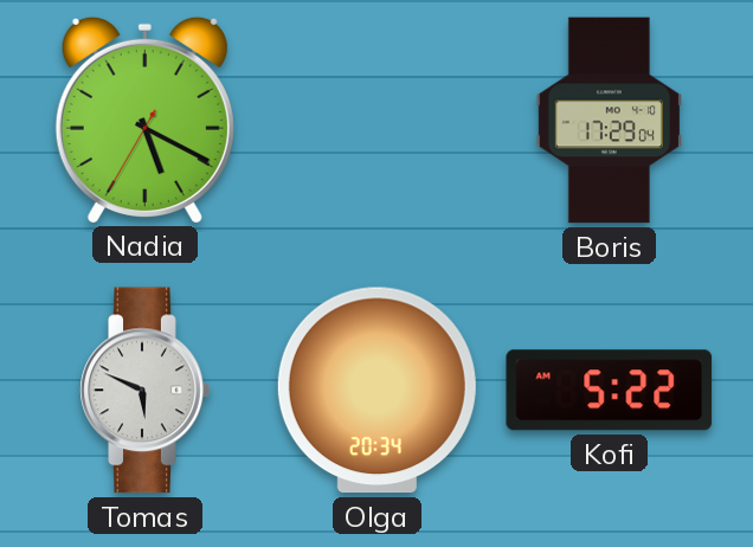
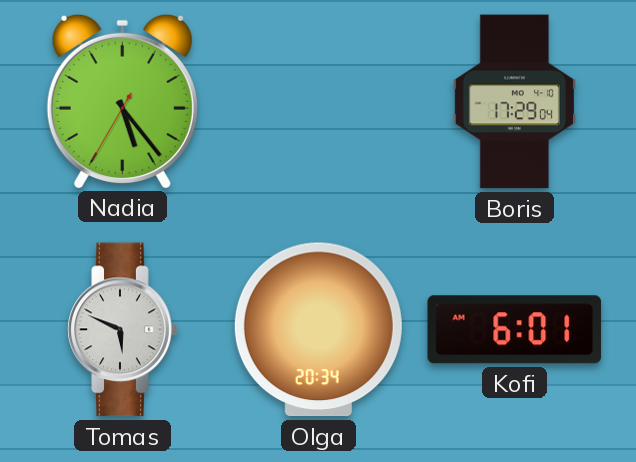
Nadia: 5:19 -> 5:23 (122, 101)
Kofi: 5:22 -> 6:01 (515, 330)
